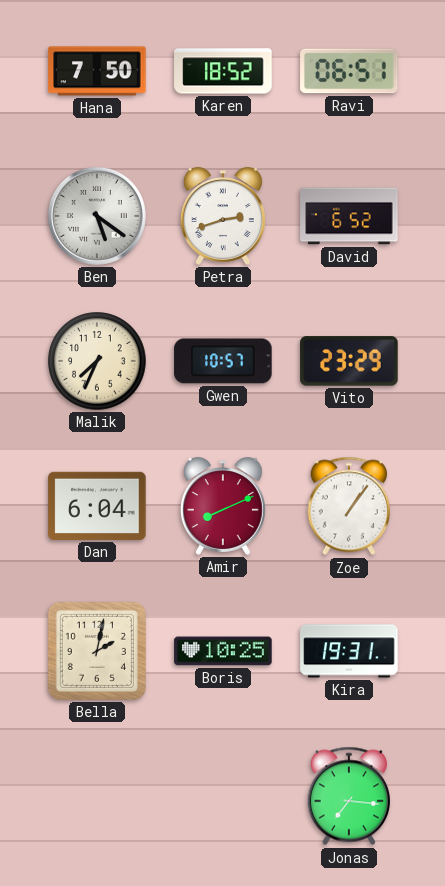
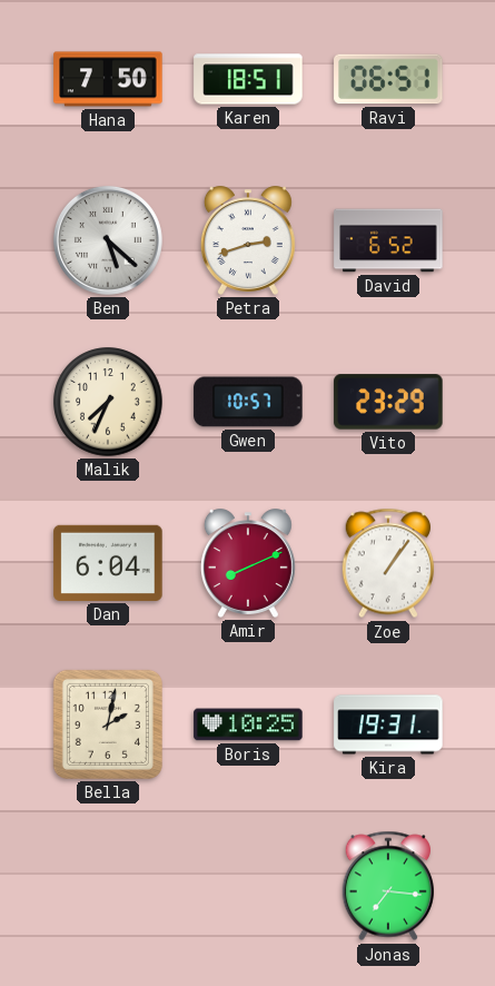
Karen: 18:52 -> 18:51 (248, 79)
Ben: 5:21 -> 5:22 (108, 240)
